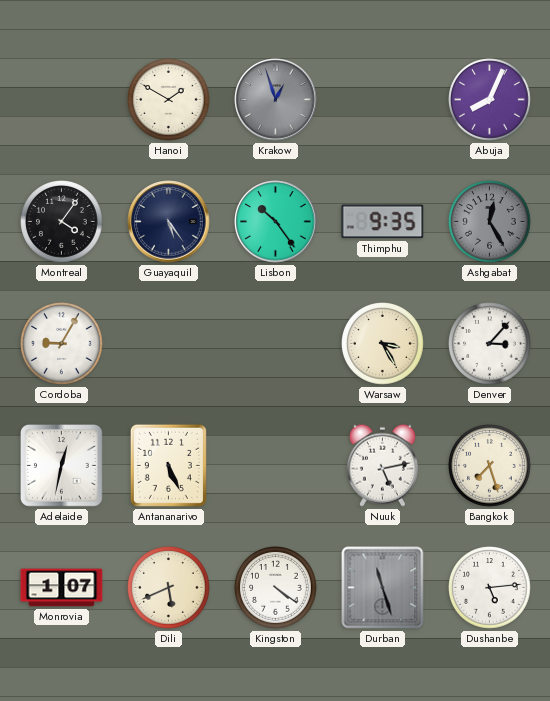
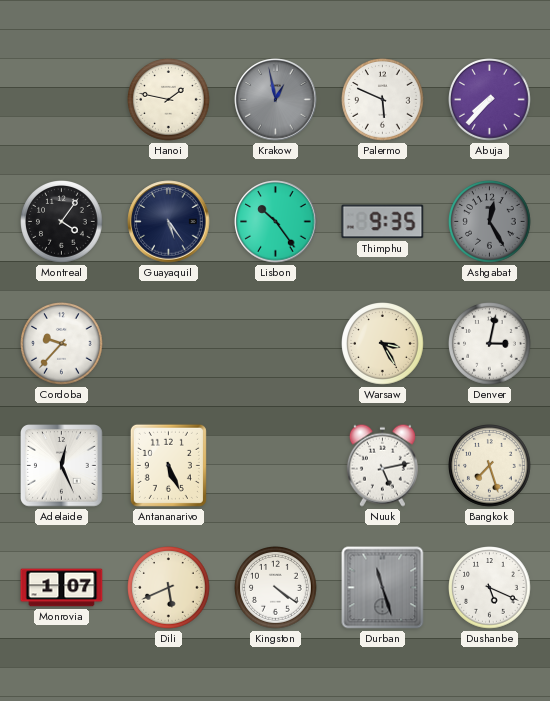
Hanoi: 1:50 -> 1:47 (169, 100)
Krakow: 12:57 -> 12:58 (276, 100)
Palermo: none -> 5:49 (383, 100)
Abuja: 8:04 -> 7:37 (490, 100)
Cordoba: 9:05 -> 9:37 (62, 344)
Denver: 3:07 -> 3:02 (490, 344)
Adelaide: 12:32 -> 12:26 (62, 466)
Dushanbe: 5:14 -> 5:19 (490, 588)
